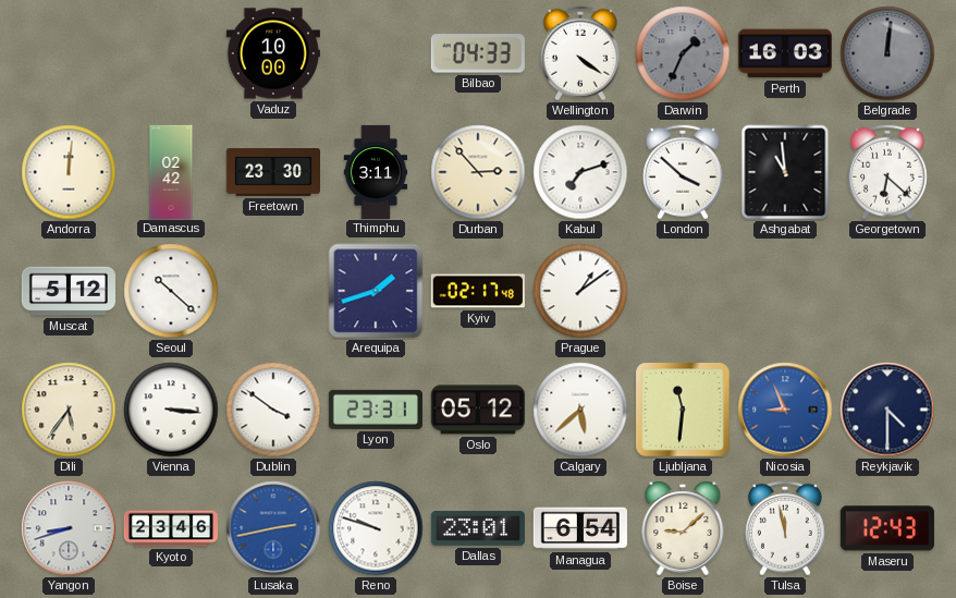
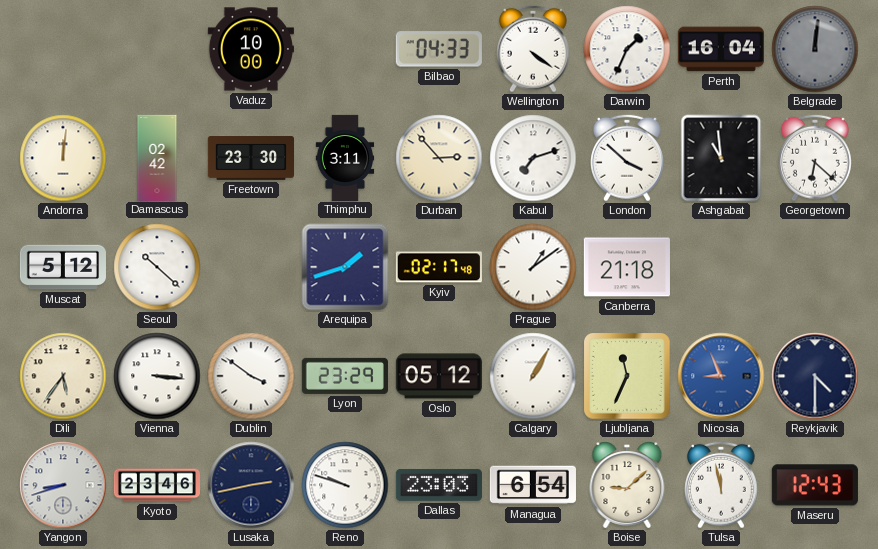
Darwin dial: grey -> white (627, 49)
Perth: 16:03 -> 16:04 (721, 49)
Canberra: none -> 21:18 (627, 267)
Lyon: 23:31 -> 23:29 (345, 376)
Calgary: 5:38 -> 1:05 (533, 376)
Ljubljana: 11:31 -> 11:34 (627, 376)
Lusaka dial: blue -> navy (251, 485)
Dallas: 23:01 -> 23:03 (439, 485)
